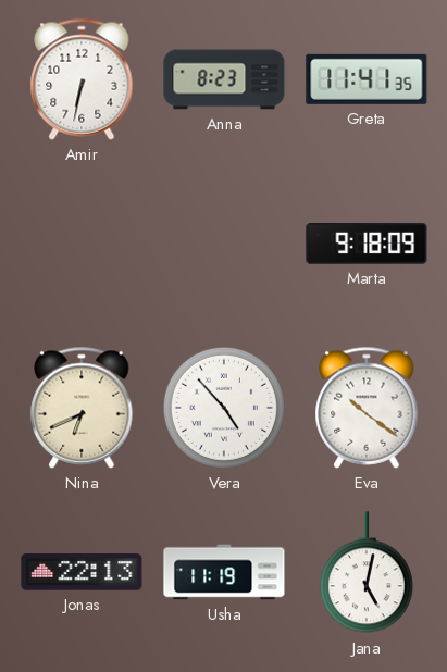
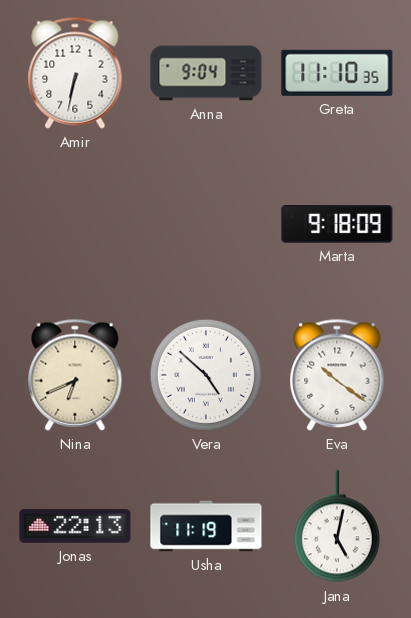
Anna: 8:23 -> 9:04 (206, 73)
Greta: 11:41 -> 11:10 (337, 73)
Vera: 4:53 -> 4:52 (206, 375)
